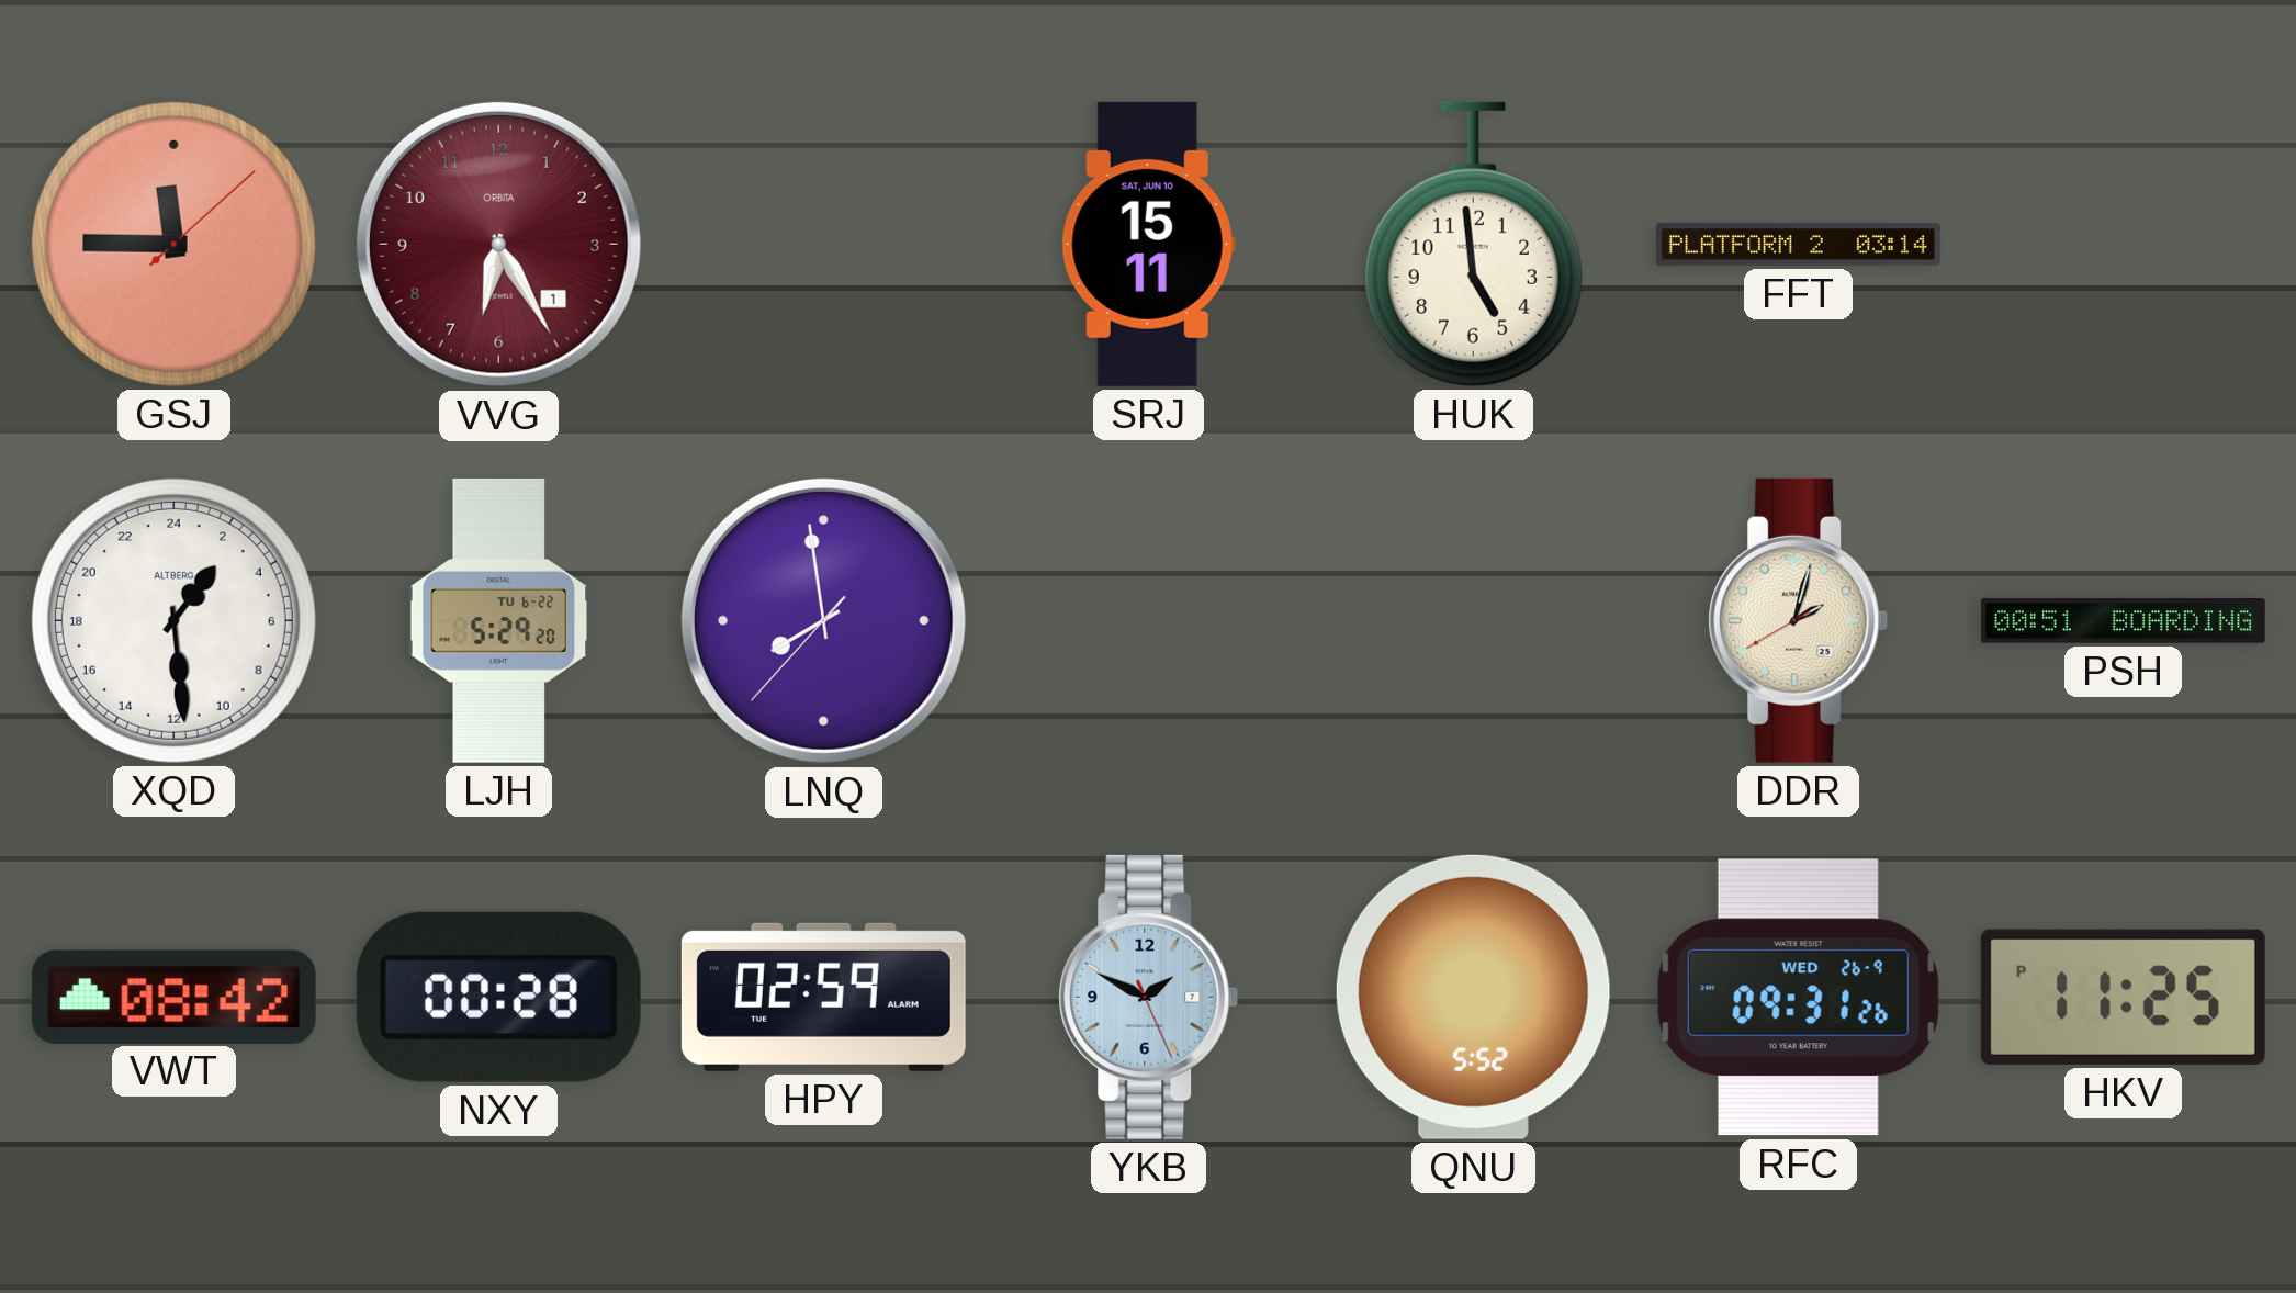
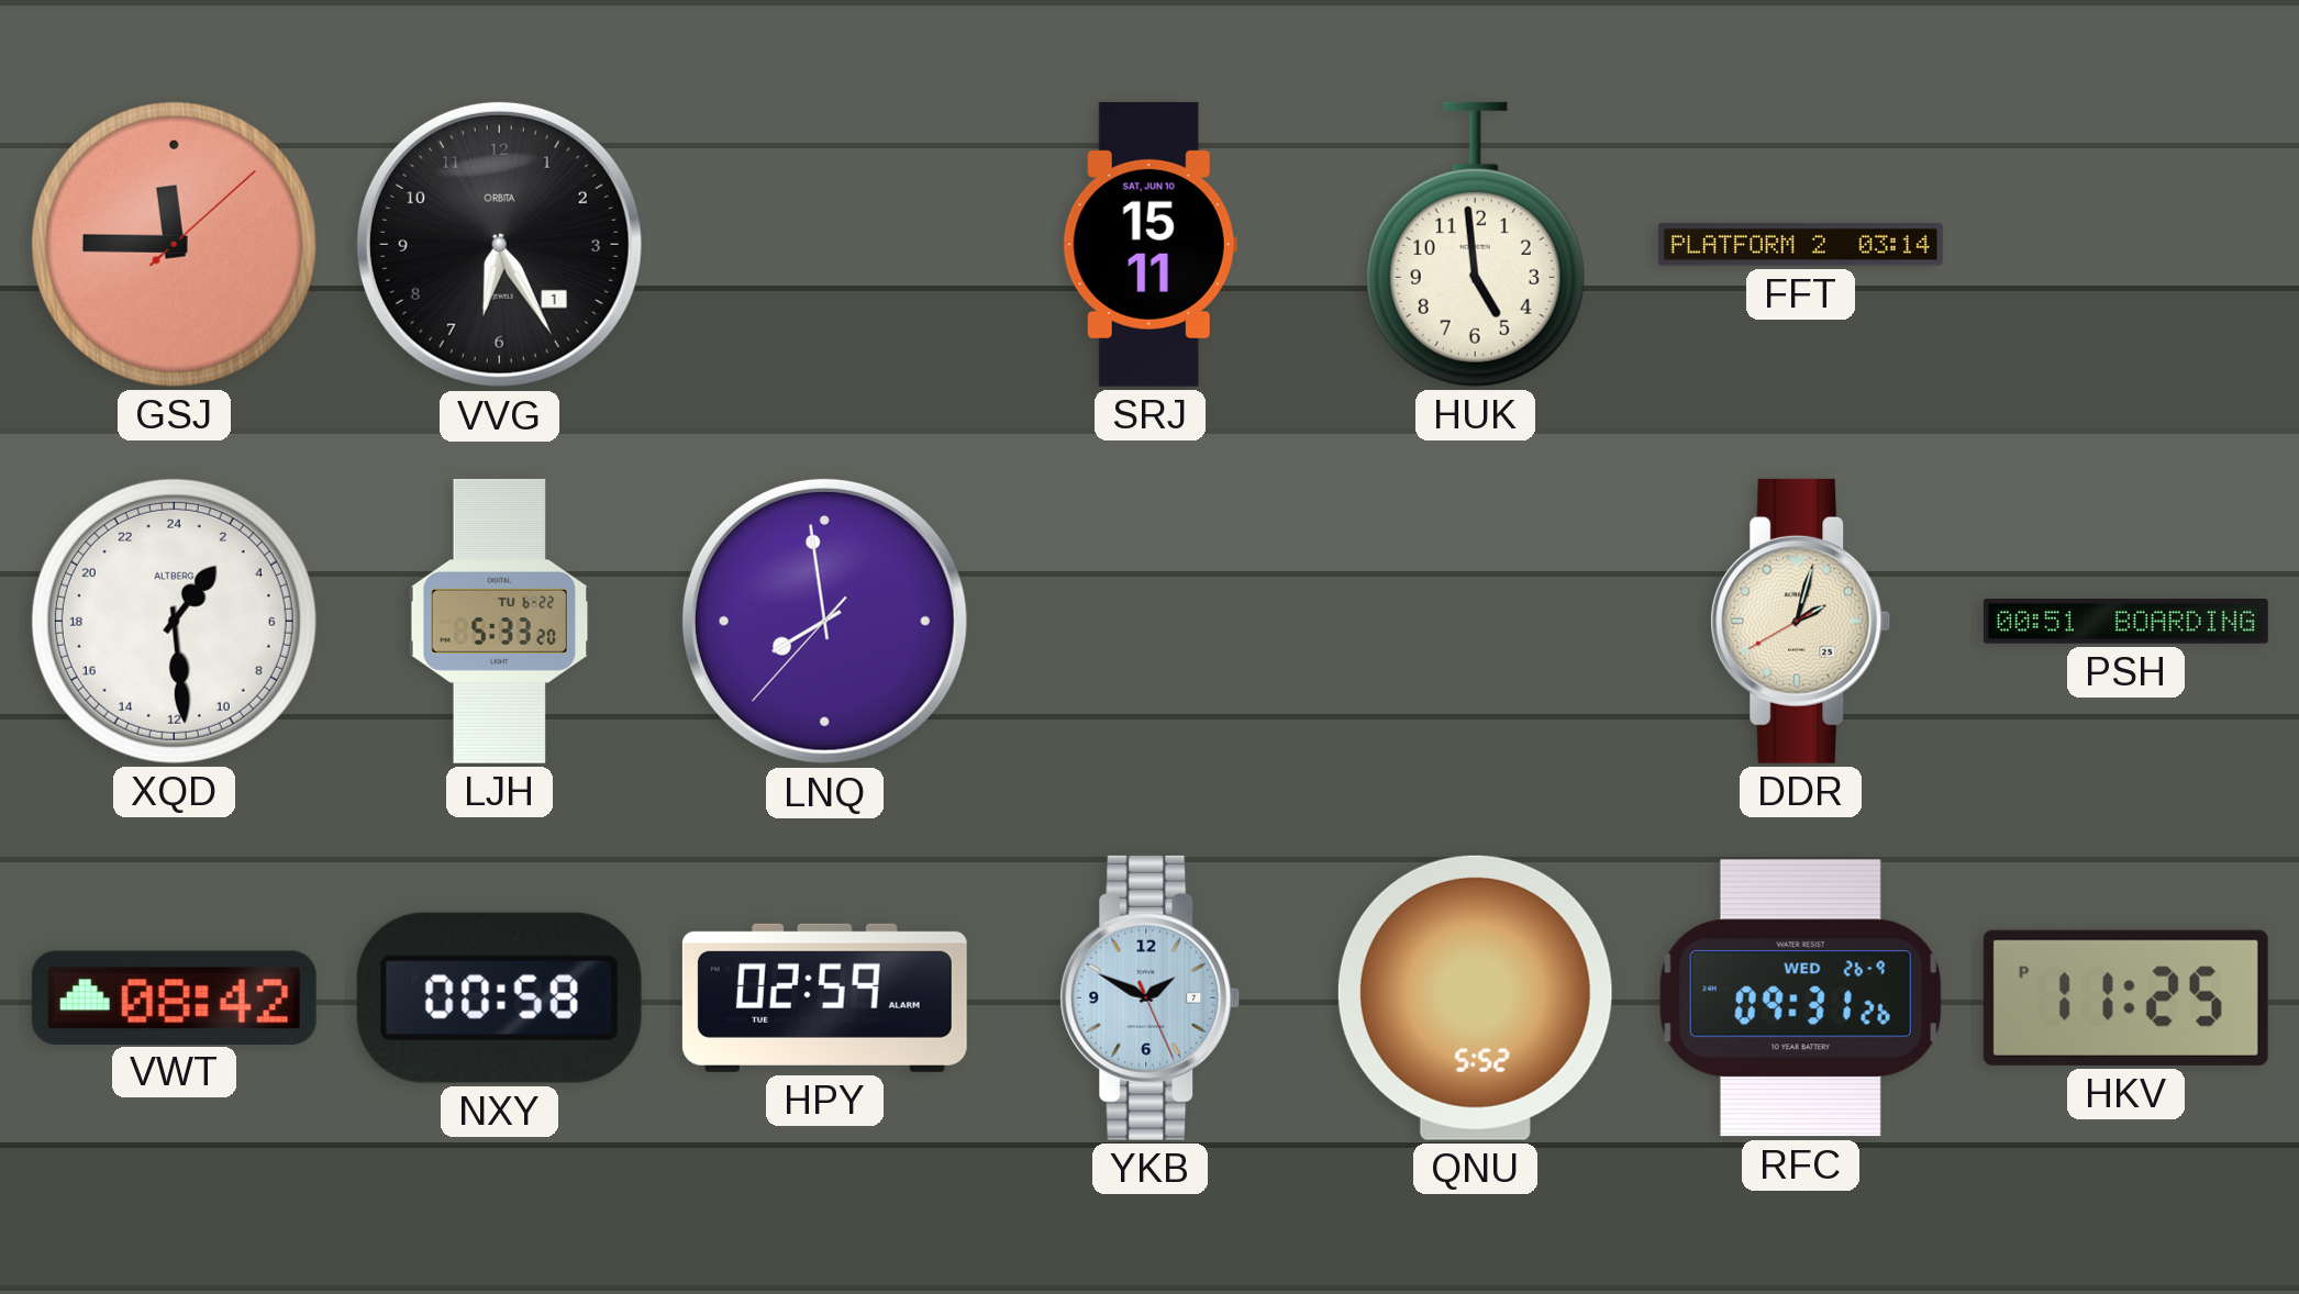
VVG dial: burgundy -> black (499, 244)
LJH: 5:29 -> 5:33 (500, 621)
NXY: 00:28 -> 00:58 (499, 997)
